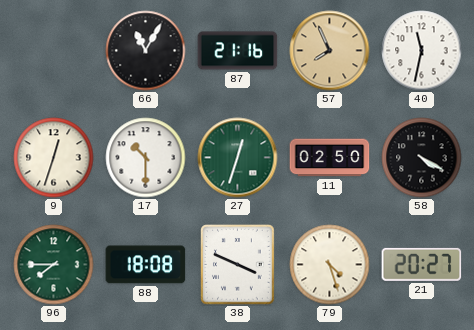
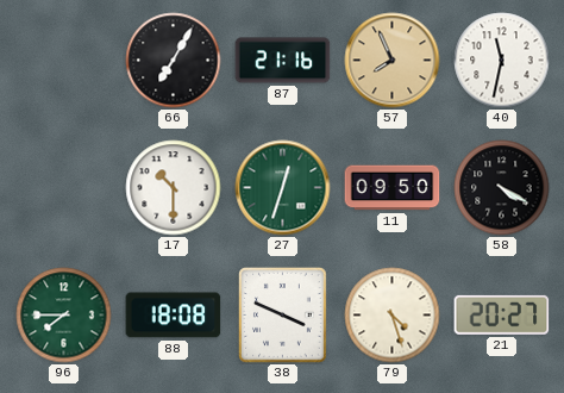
66: 11:05 -> 7:05 (174, 61)
9: 12:33 -> none (54, 158)
11: 02:50 -> 09:50 (393, 188)
